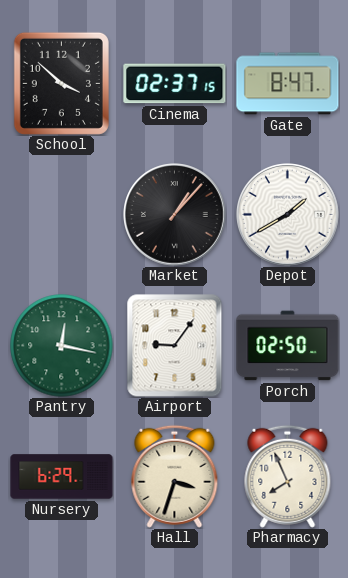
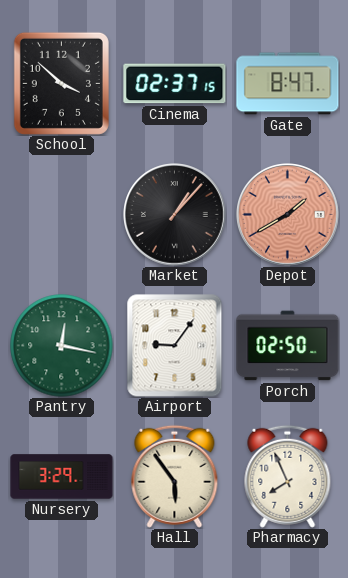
Depot dial: white -> salmon (288, 215)
Nursery: 6:29 -> 3:29 (62, 477)
Hall: 3:33 -> 5:54 (175, 476)
